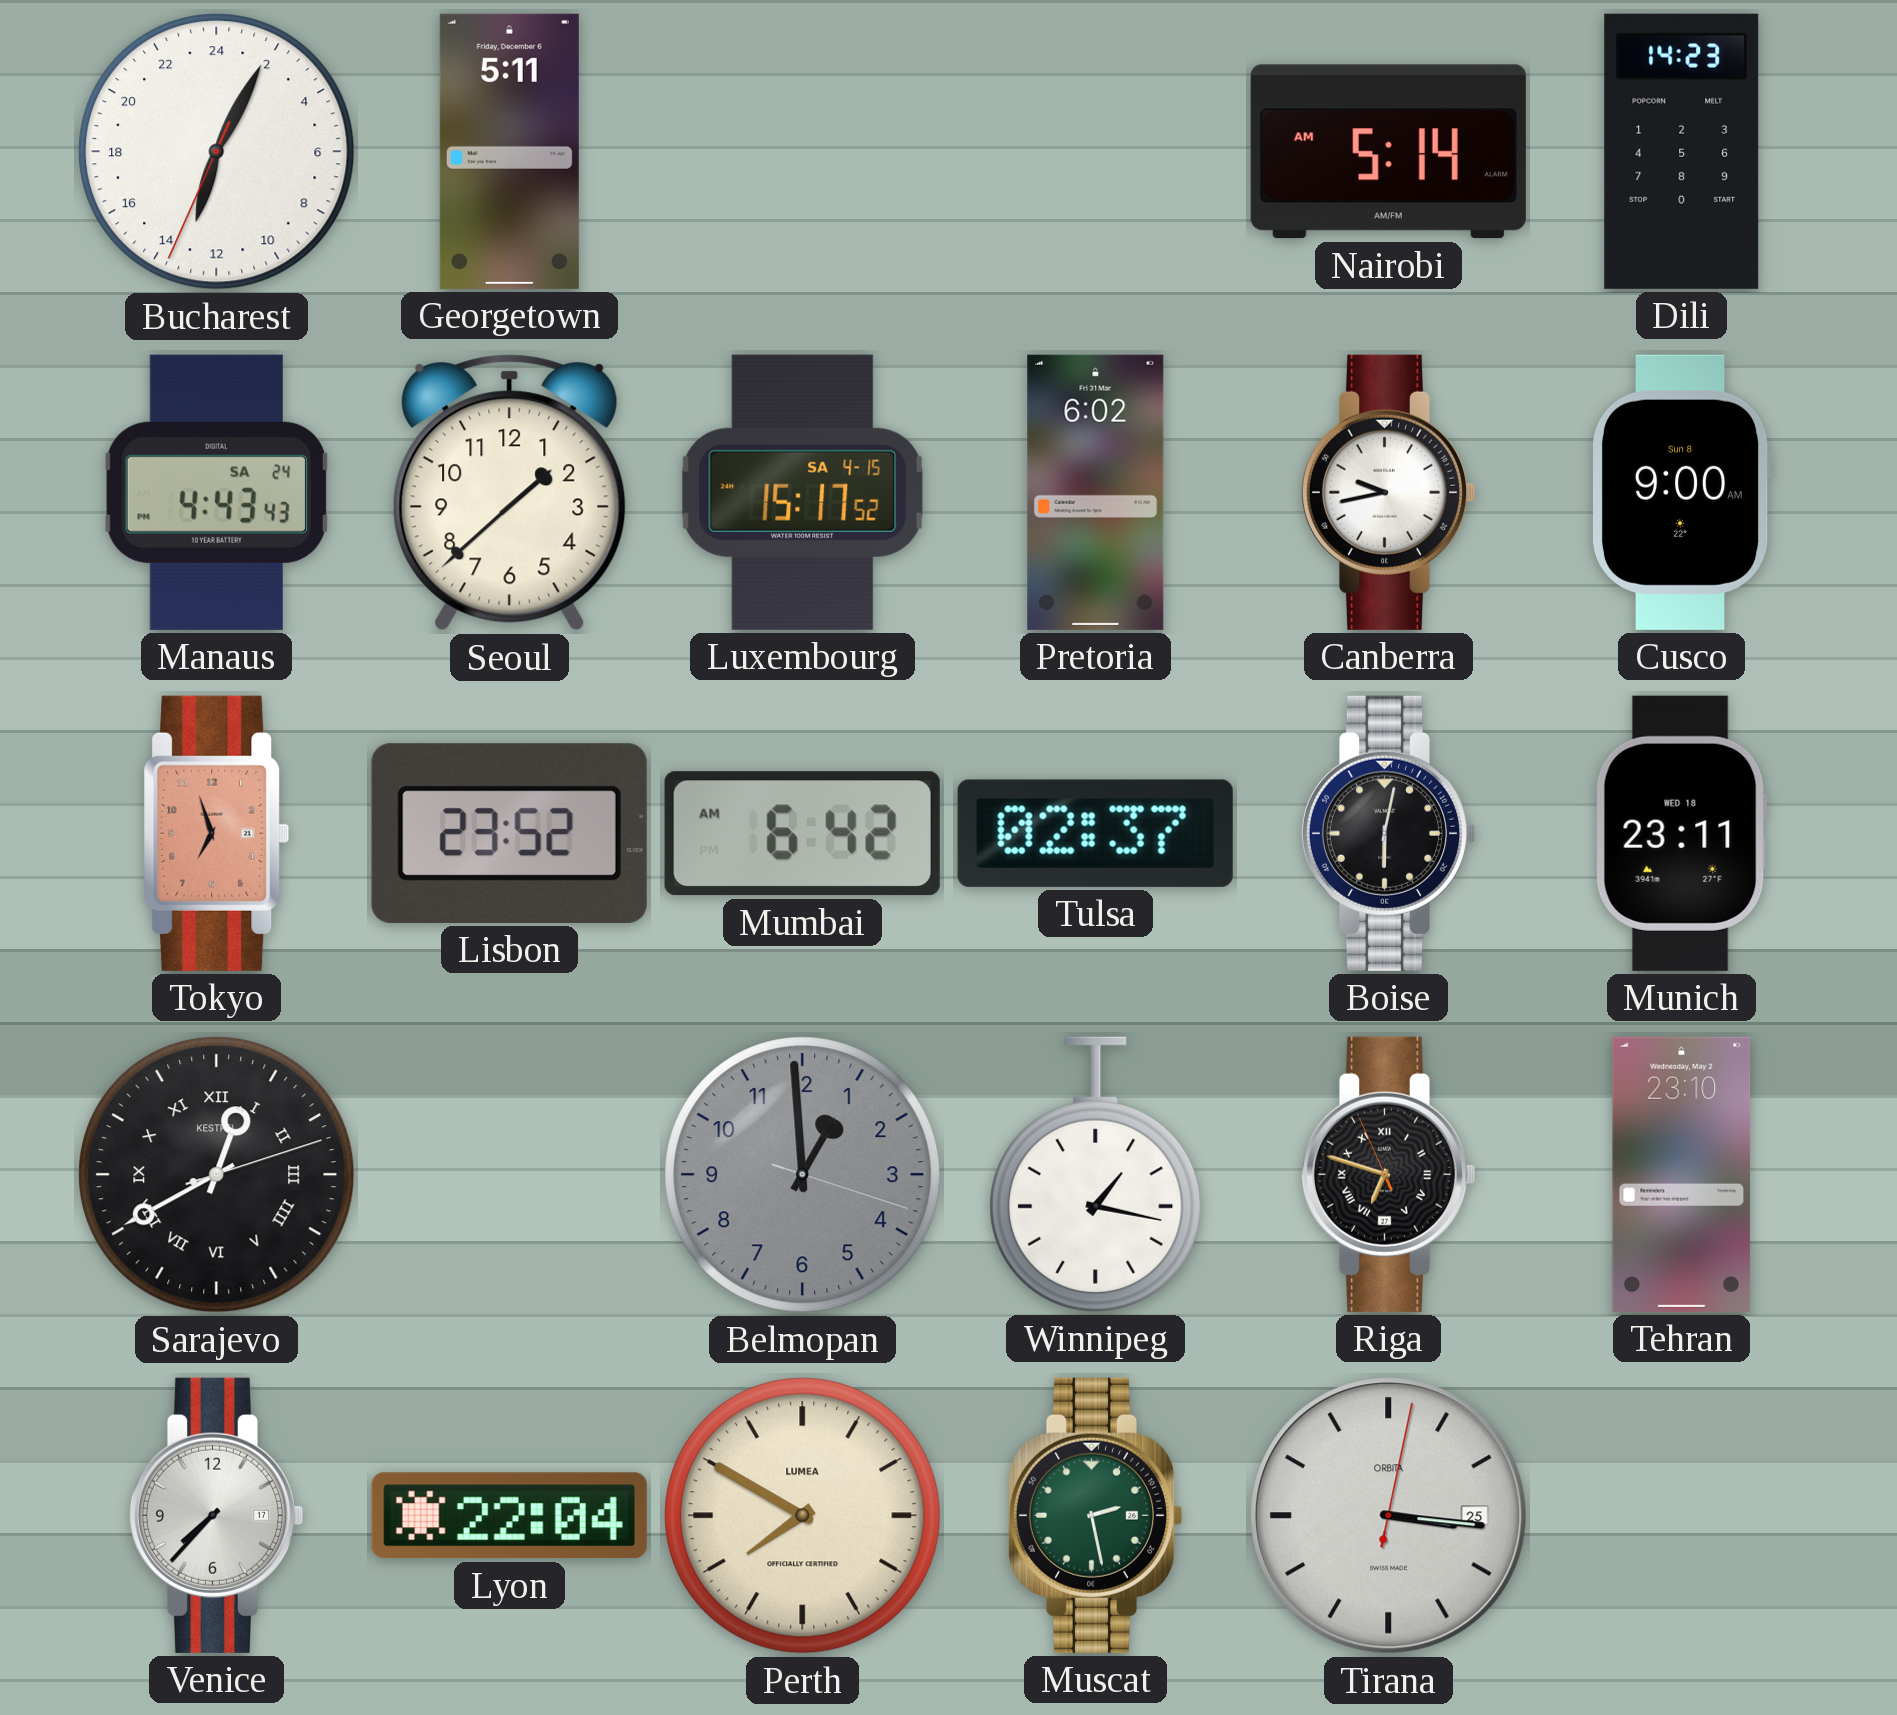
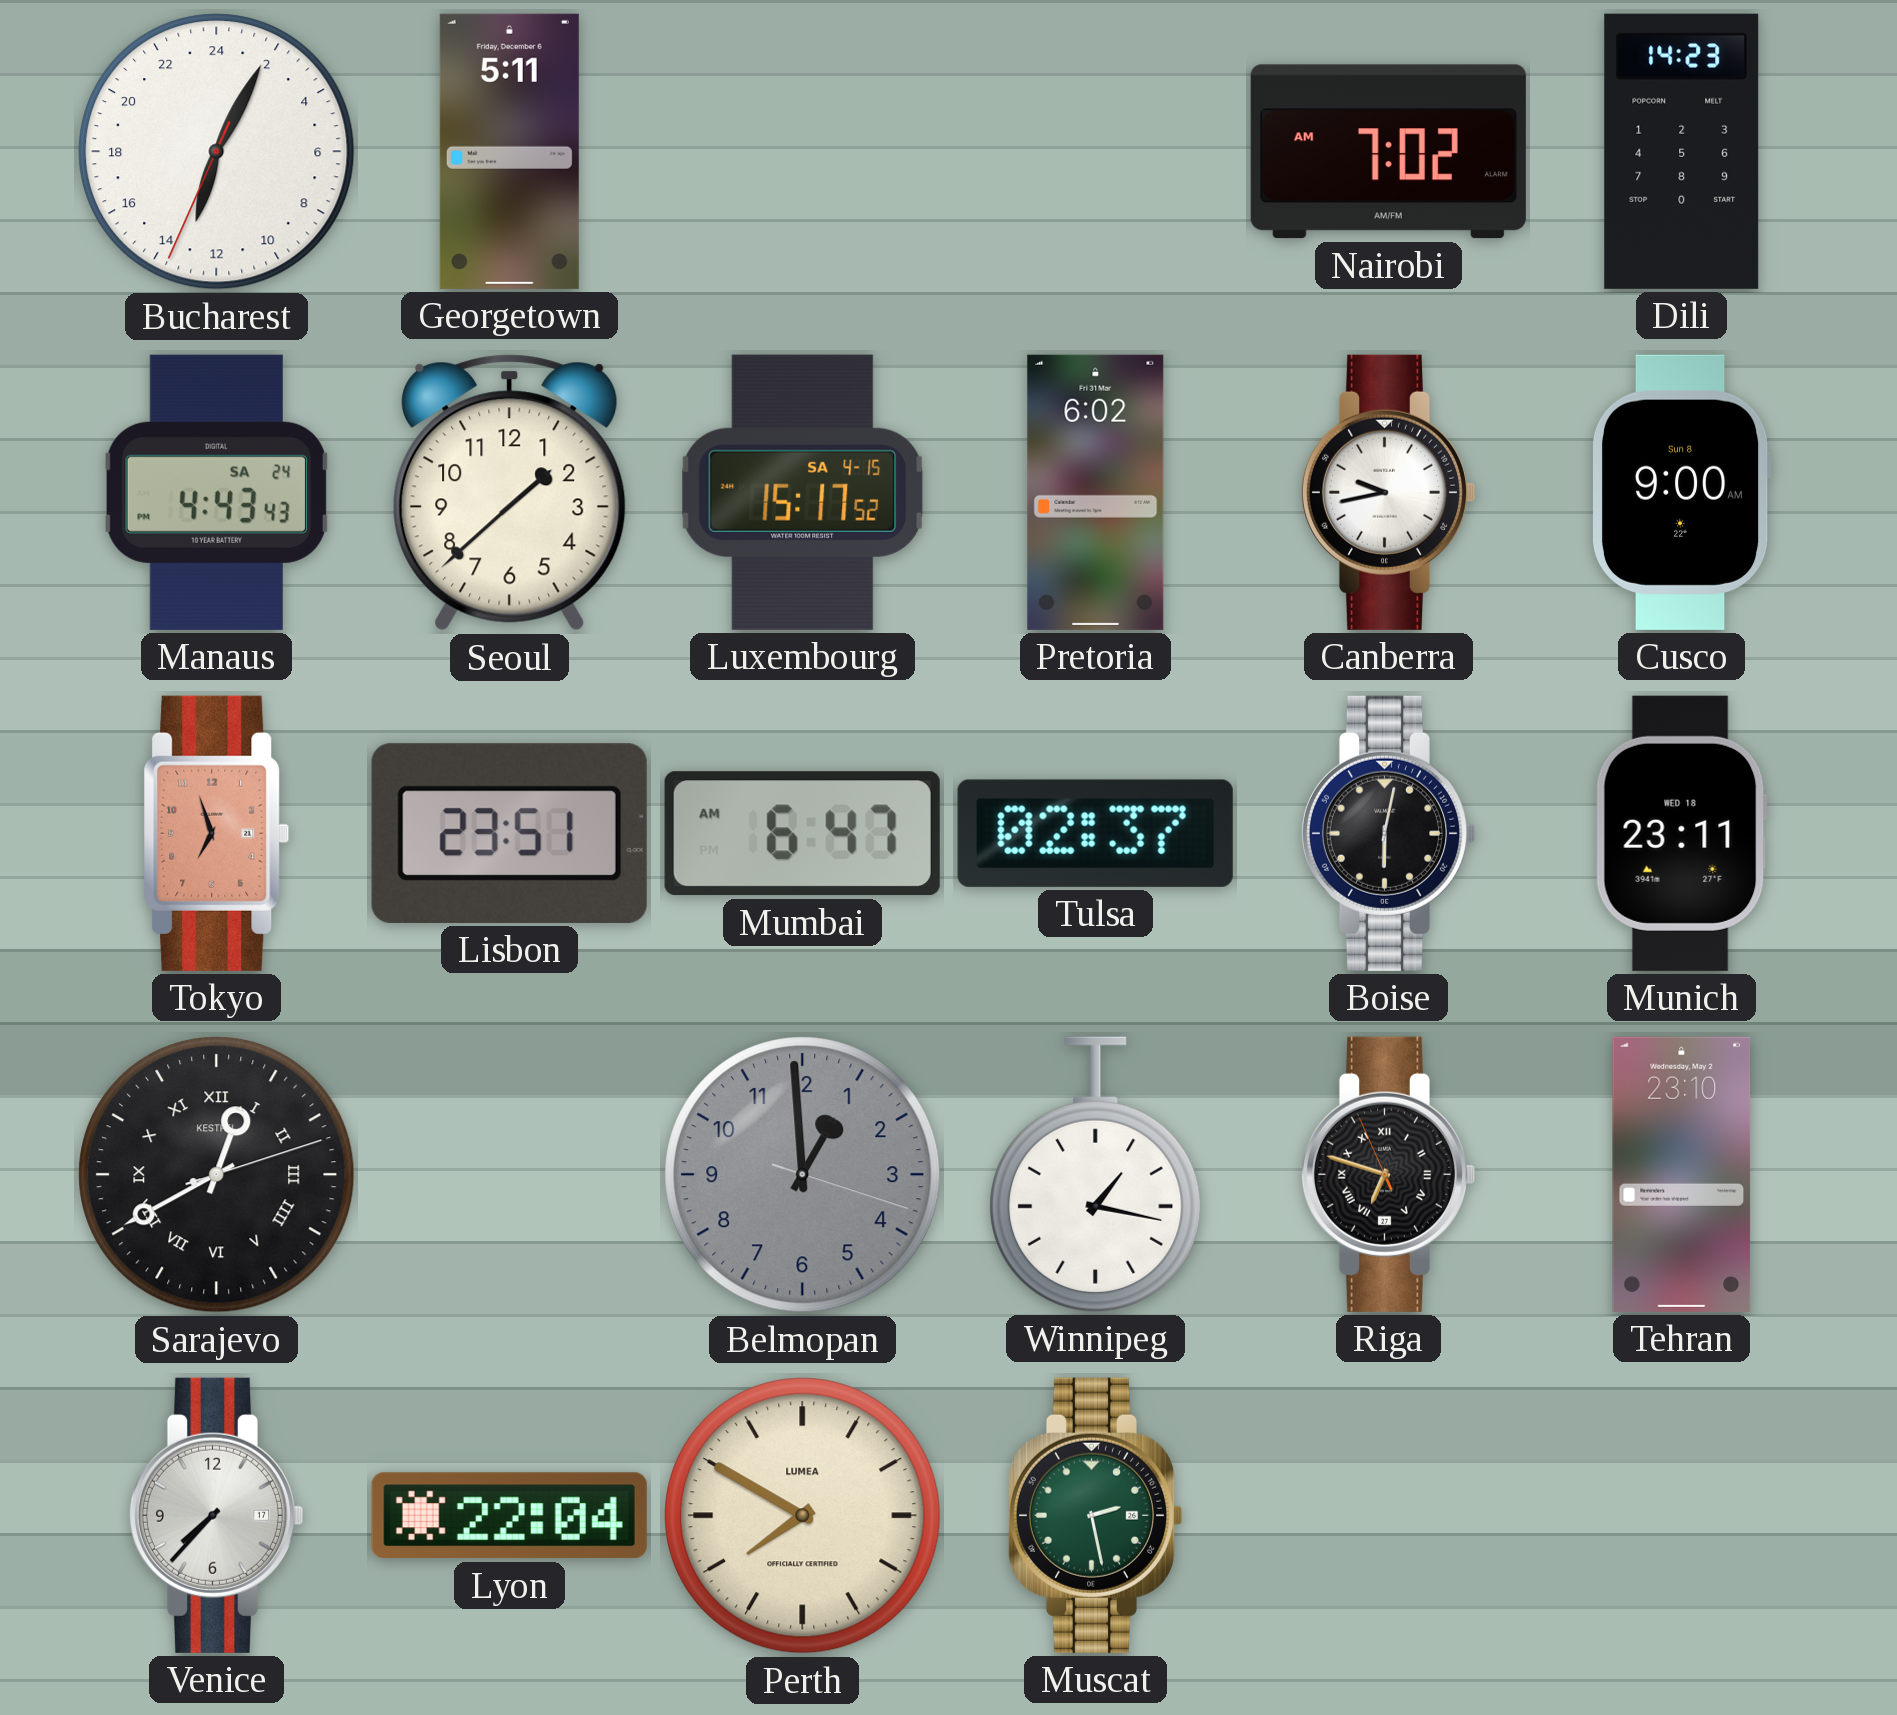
Nairobi: 5:14 -> 7:02 (1388, 152)
Lisbon: 23:52 -> 23:51 (509, 833)
Mumbai: 6:42 -> 6:47 (802, 834)
Tirana: 3:16 -> none (1389, 1516)
